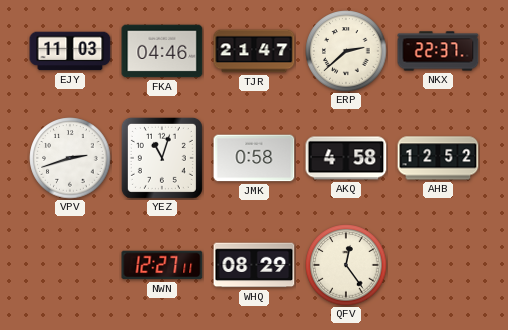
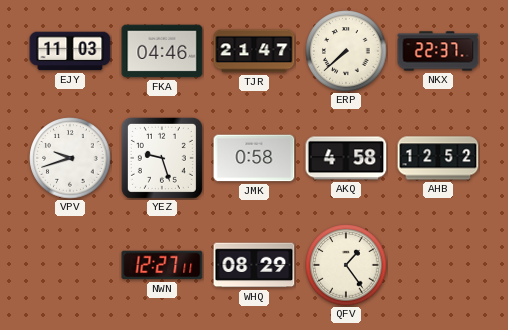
ERP: 2:38 -> 7:38 (346, 51)
VPV: 2:42 -> 9:42 (70, 158)
YEZ: 11:03 -> 9:27 (162, 158)
QFV: 12:24 -> 1:24 (346, 265)
